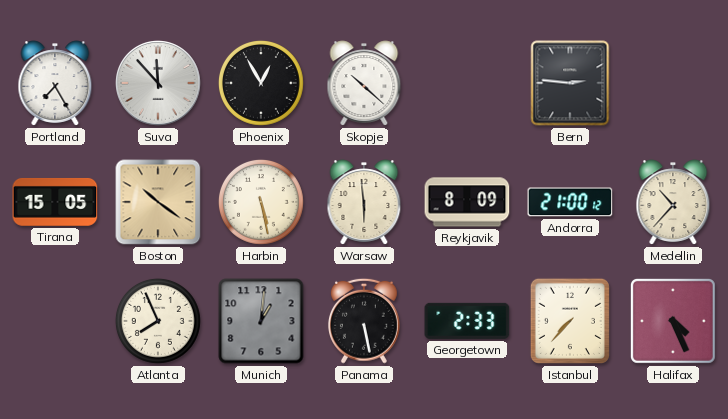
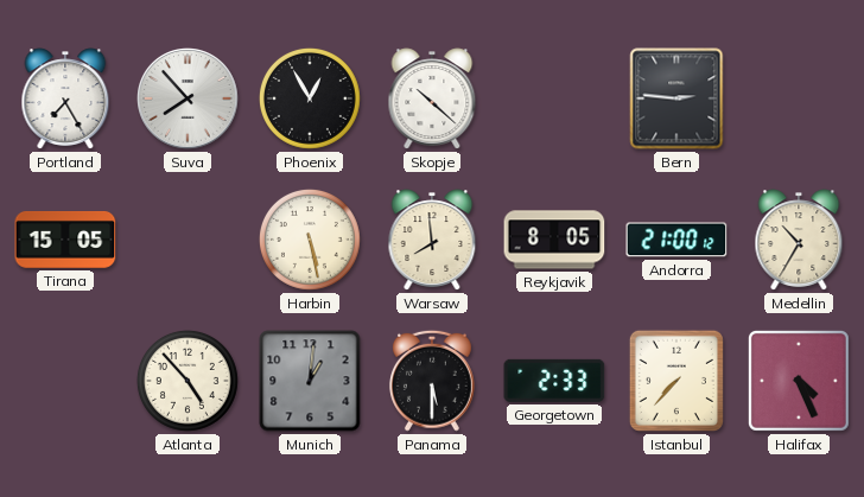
Suva: 11:53 -> 7:53 (188, 98)
Boston: 10:21 -> none (158, 202)
Warsaw: 5:59 -> 7:59 (432, 240)
Reykjavik: 8:09 -> 8:05 (554, 240)
Medellin: 10:37 -> 10:35 (799, 240)
Atlanta: 7:56 -> 4:53 (188, 381)
Panama: 5:28 -> 5:30 (432, 381)
